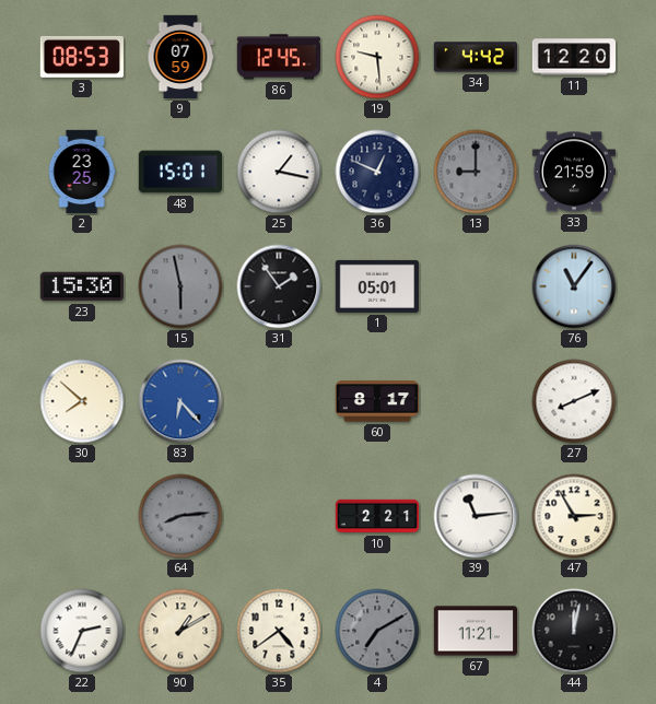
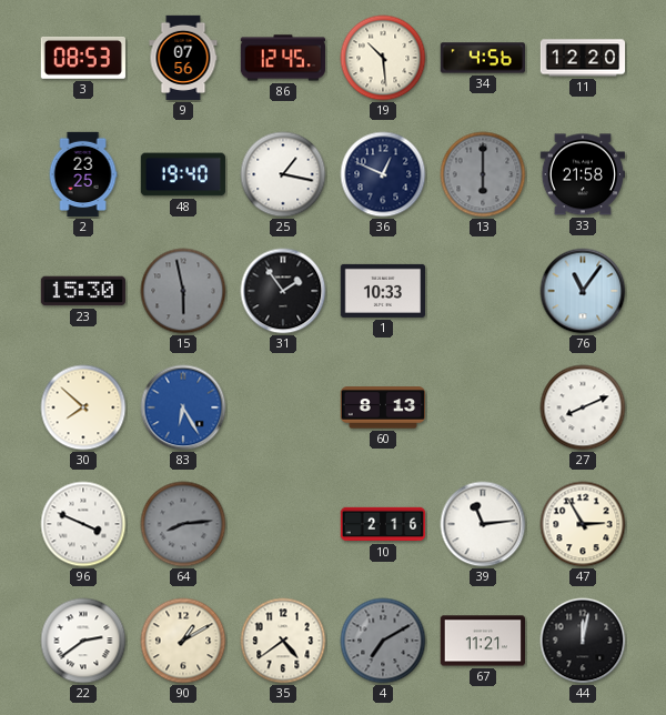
9: 07:59 -> 07:56 (183, 58)
19: 9:29 -> 10:29 (383, 58)
34: 4:42 -> 4:56 (482, 58)
48: 15:01 -> 19:40 (182, 174)
13: 9:00 -> 6:00 (483, 174)
33: 21:59 -> 21:58 (582, 174)
1: 05:01 -> 10:33 (382, 291)
83: 6:23 -> 6:25 (183, 407)
60: 8:17 -> 8:13 (382, 407)
96: none -> 3:49 (83, 524)
10: 2:21 -> 2:16 (383, 524)
22: 2:34 -> 2:39 (83, 641)
